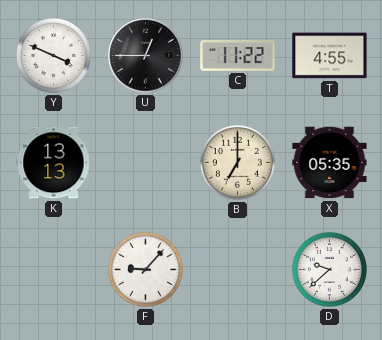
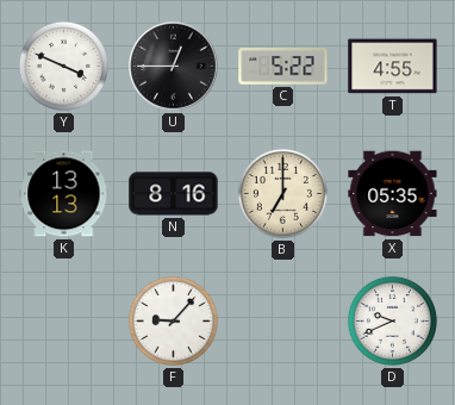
C: 11:22 -> 5:22 (283, 67)
N: none -> 8:16 (174, 194)
D: 9:38 -> 9:41 (392, 320)
